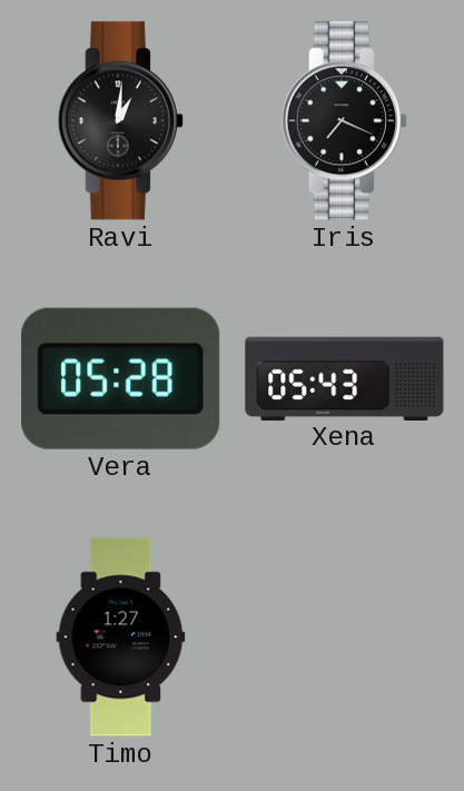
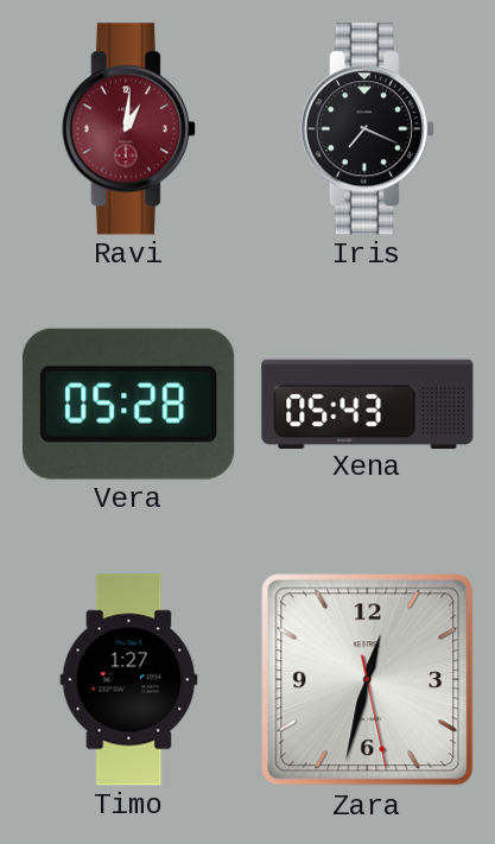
Ravi dial: black -> burgundy (128, 129)
Zara: none -> 12:32 (368, 680)
